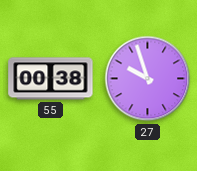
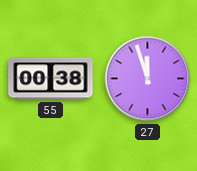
27: 9:57 -> 11:57 (148, 79)
